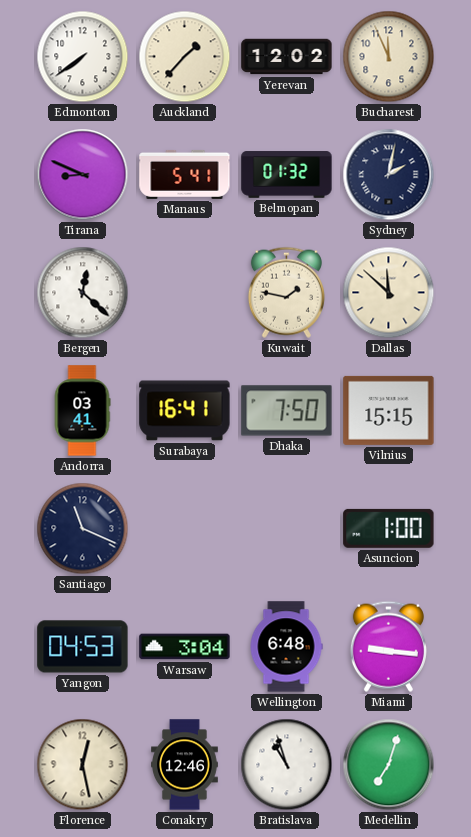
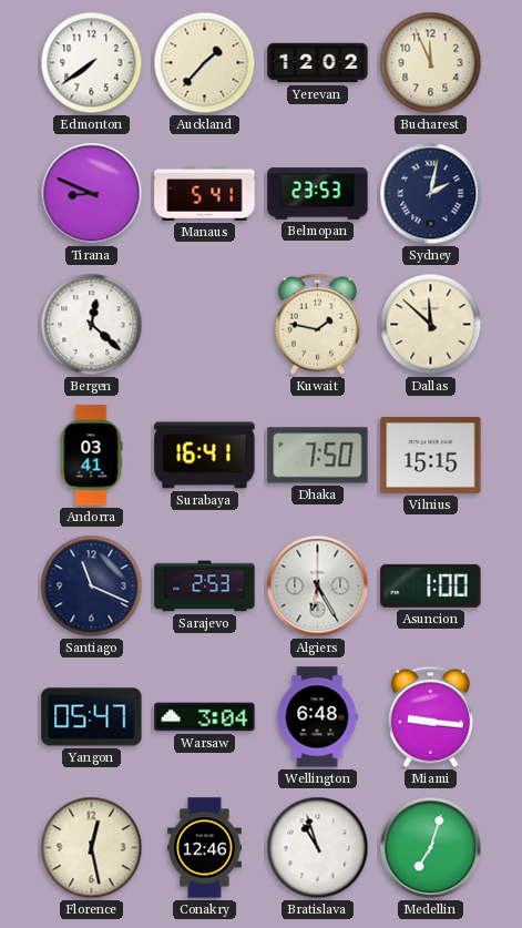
Belmopan: 01:32 -> 23:53 (318, 194)
Sarajevo: none -> 2:53 (205, 587)
Algiers: none -> 6:25 (318, 587)
Yangon: 04:53 -> 05:47 (92, 717)
